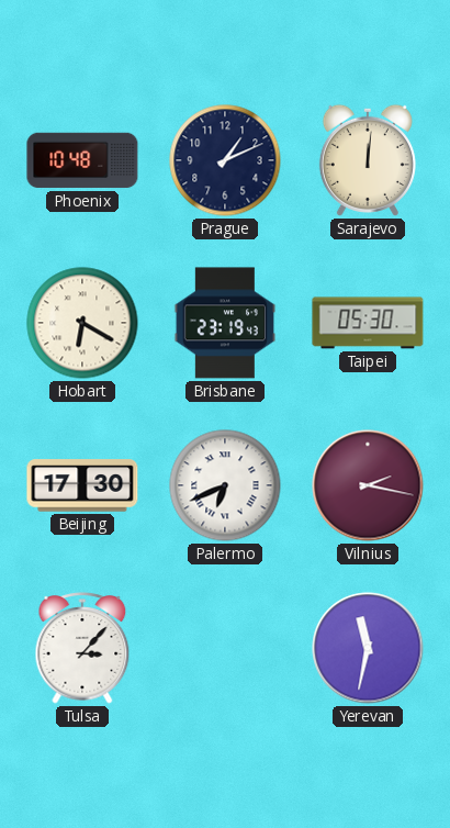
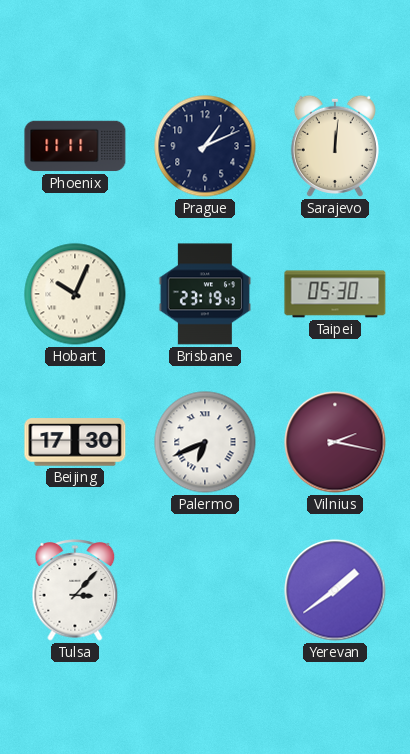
Phoenix: 10:48 -> 11:11 (75, 146)
Hobart: 6:20 -> 10:04 (75, 294)
Yerevan: 11:32 -> 1:39 (335, 590)
